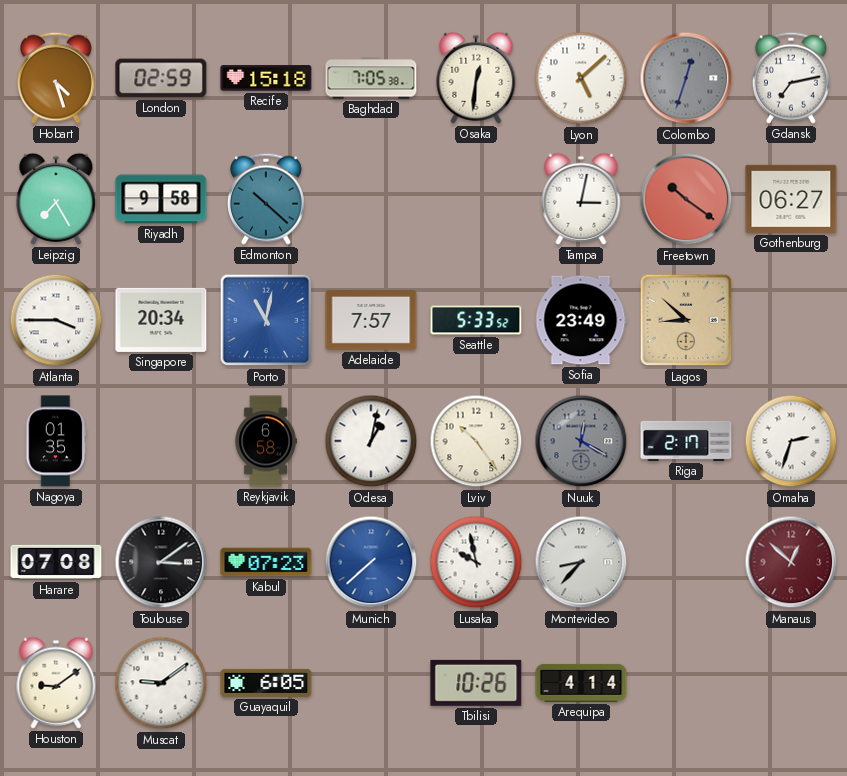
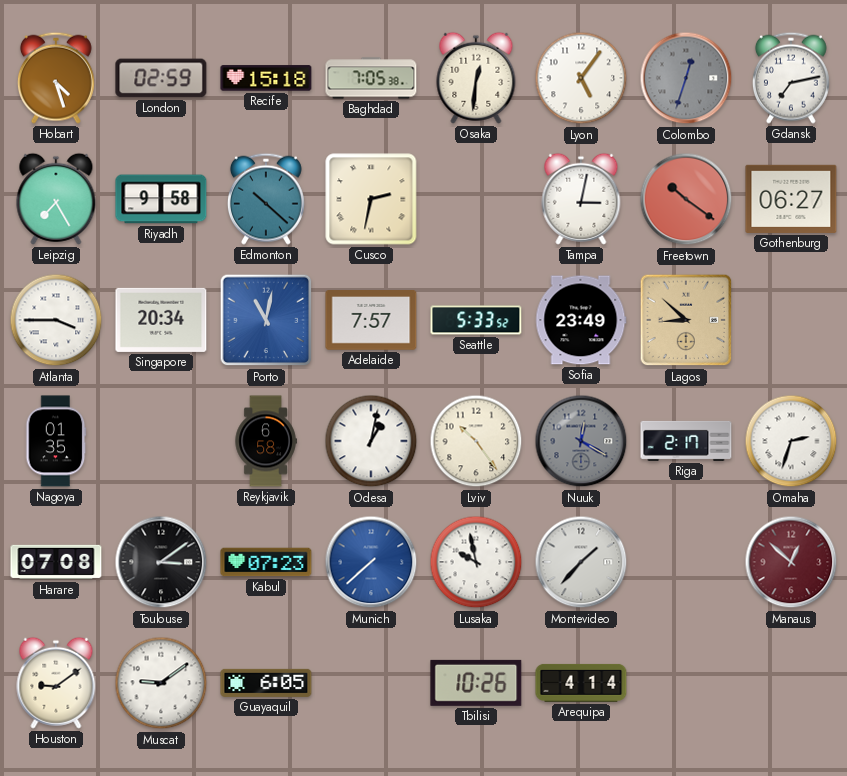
Lyon: 5:08 -> 5:06 (581, 78)
Cusco: none -> 2:32 (371, 199)
Montevideo: 8:37 -> 1:37 (581, 562)
